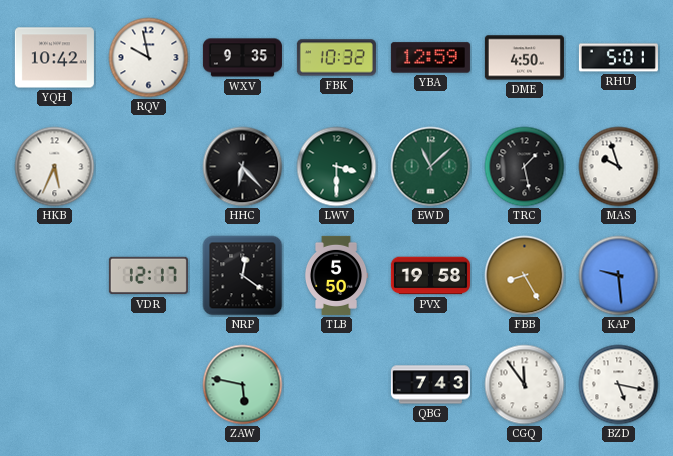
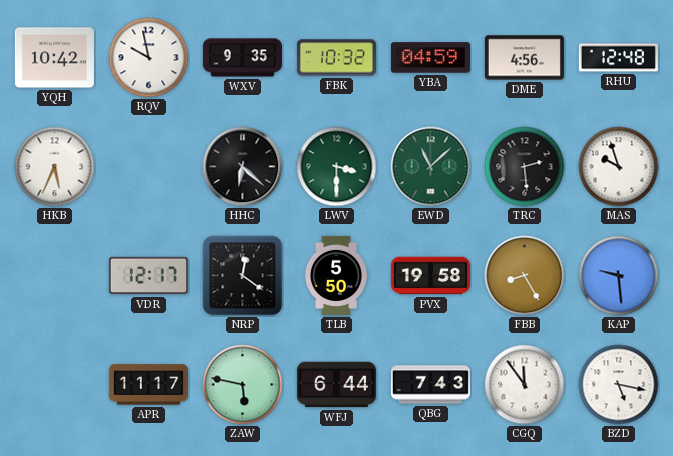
YBA: 12:59 -> 04:59 (430, 58)
DME: 4:50 -> 4:56 (524, 58)
RHU: 5:01 -> 12:48 (618, 58)
HHC: 6:23 -> 6:22 (243, 167)
TRC: 1:28 -> 2:29 (525, 167)
APR: none -> 11:17 (148, 385)
WFJ: none -> 6:44 (336, 385)
